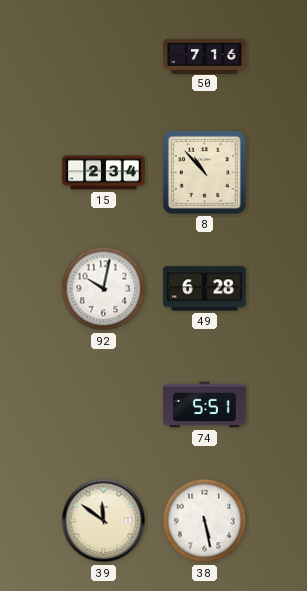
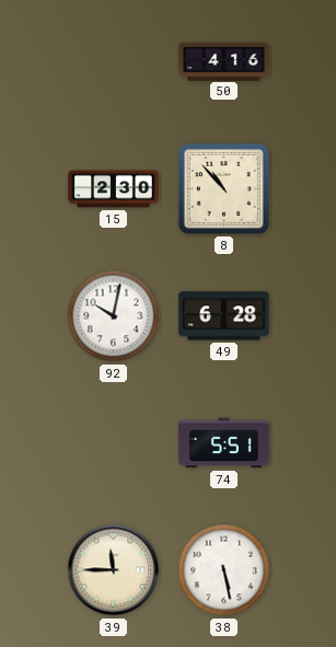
50: 7:16 -> 4:16 (224, 61)
15: 2:34 -> 2:30 (114, 189)
39: 11:51 -> 11:45 (114, 570)
